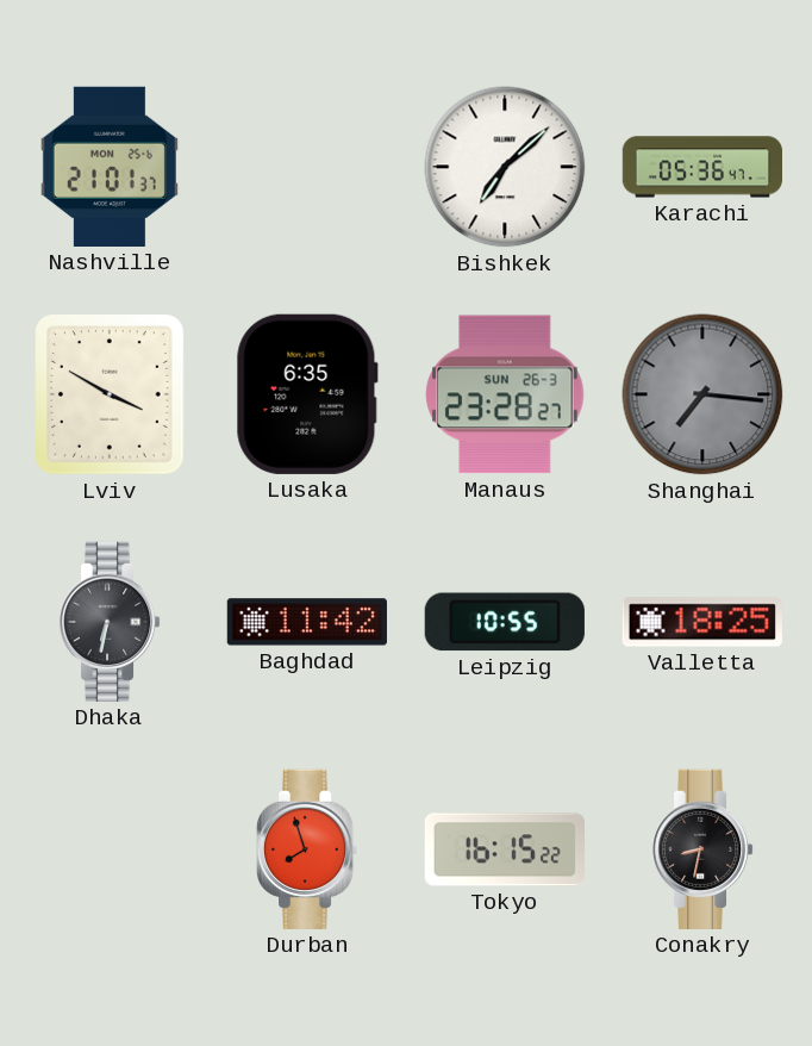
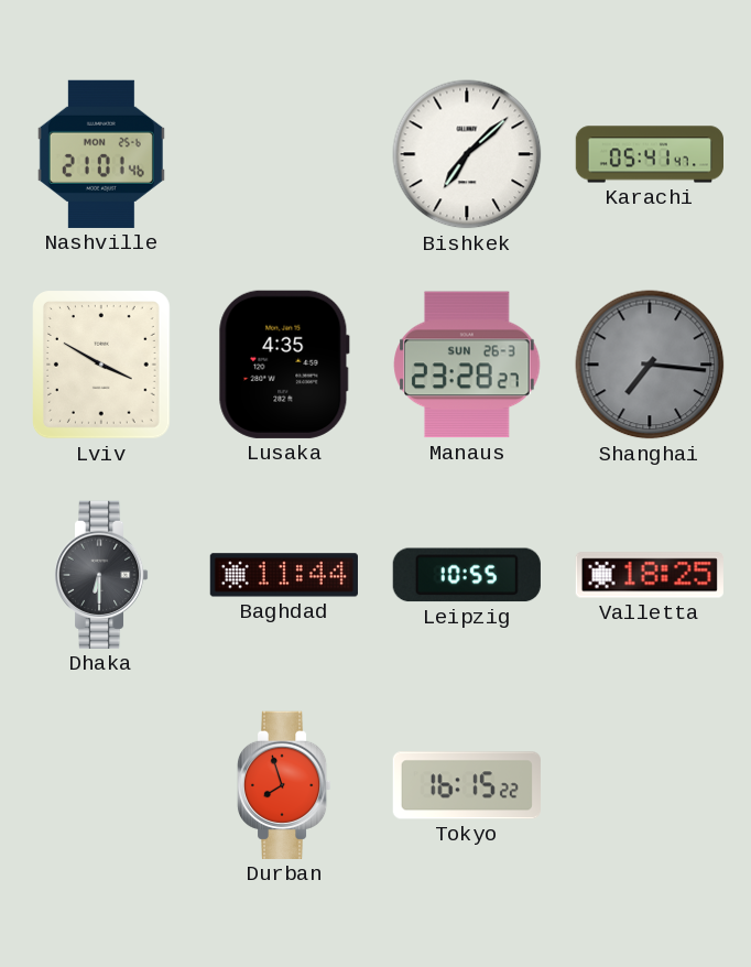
Nashville: 21:01:37 -> 21:01:46 (101, 154)
Karachi: 05:36 -> 05:41 (649, 154)
Lusaka: 6:35 -> 4:35 (284, 365)
Dhaka: 6:32 -> 6:30 (101, 575)
Baghdad: 11:42 -> 11:44 (284, 575)
Conakry: 8:32 -> none (702, 849)
